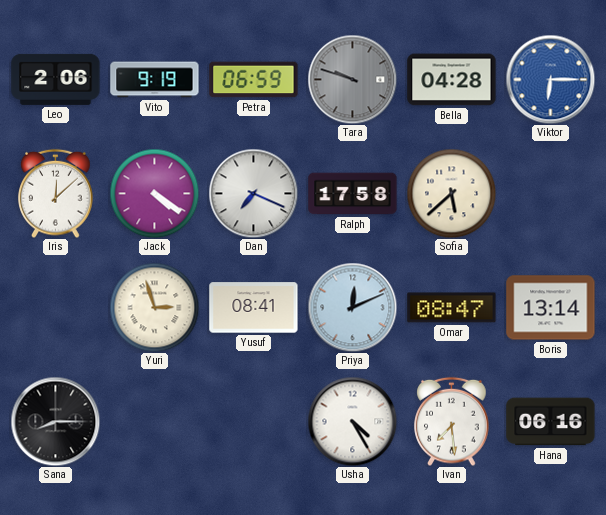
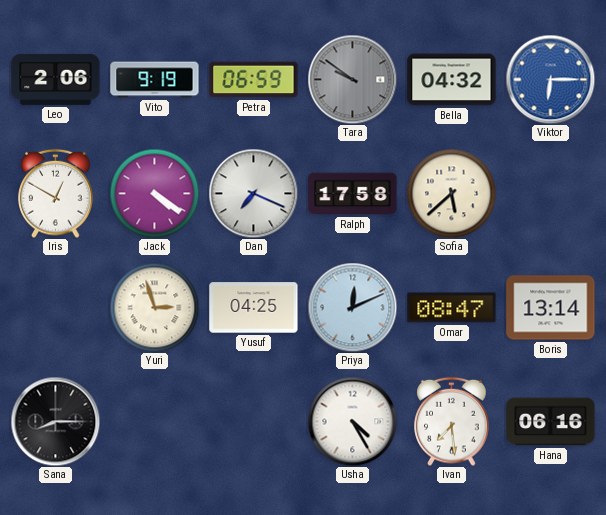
Tara: 9:48 -> 9:51 (352, 79)
Bella: 04:28 -> 04:32 (452, 80)
Iris: 12:08 -> 12:50 (56, 193)
Yusuf: 08:41 -> 04:25 (254, 308)
